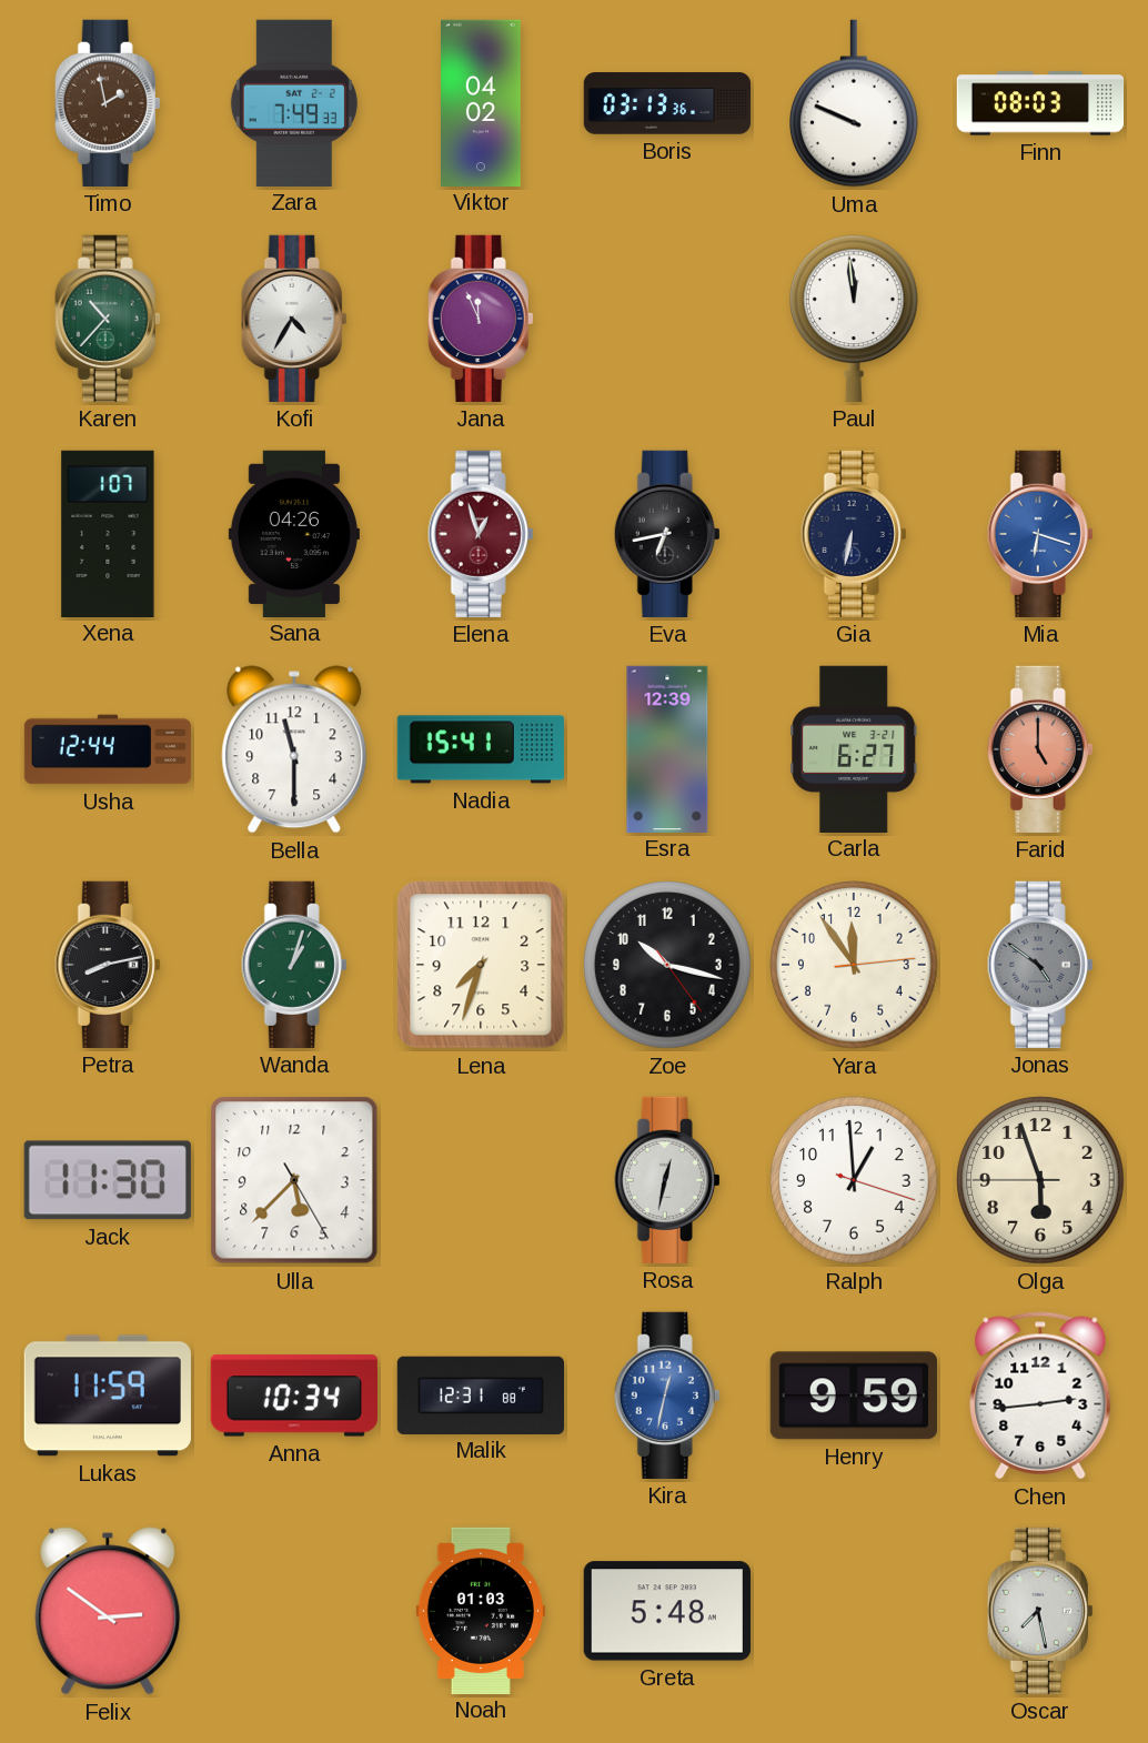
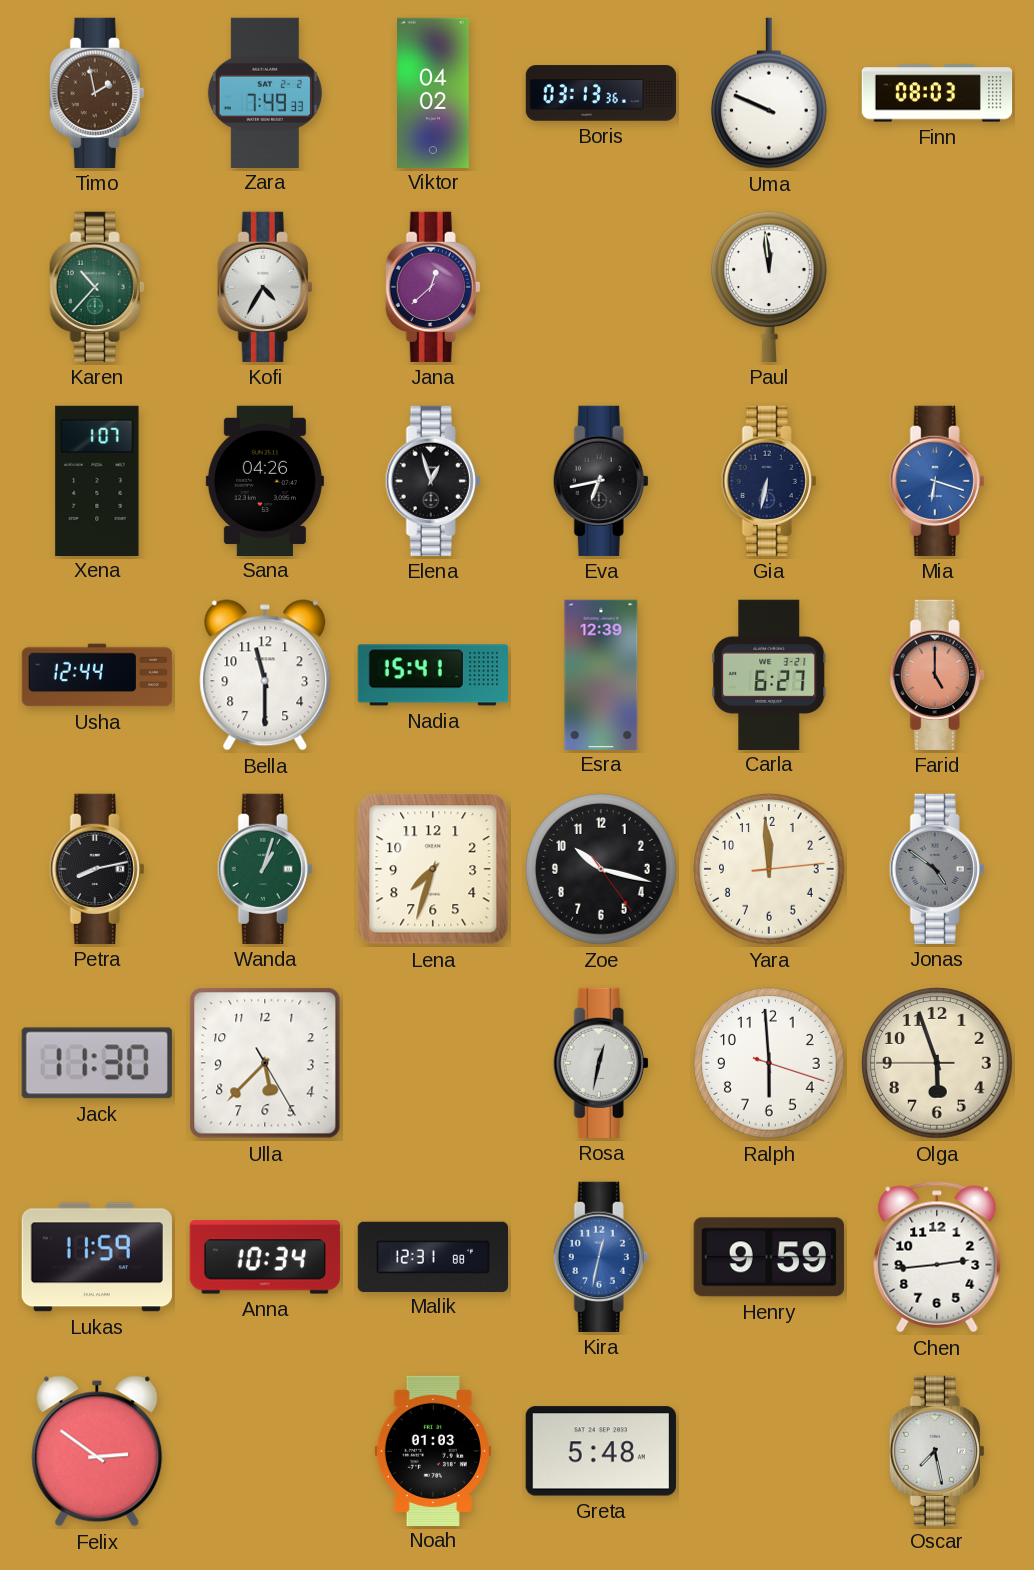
Jana: 11:56 -> 12:38 (433, 287)
Elena dial: burgundy -> black (433, 481)
Yara: 11:54 -> 11:59 (769, 869)
Ralph: 12:59 -> 5:59 (769, 1063)
